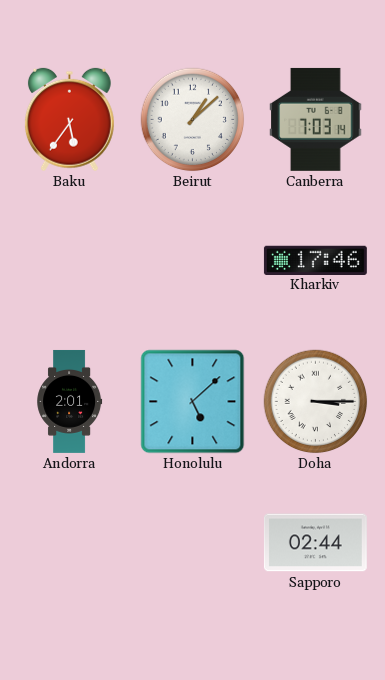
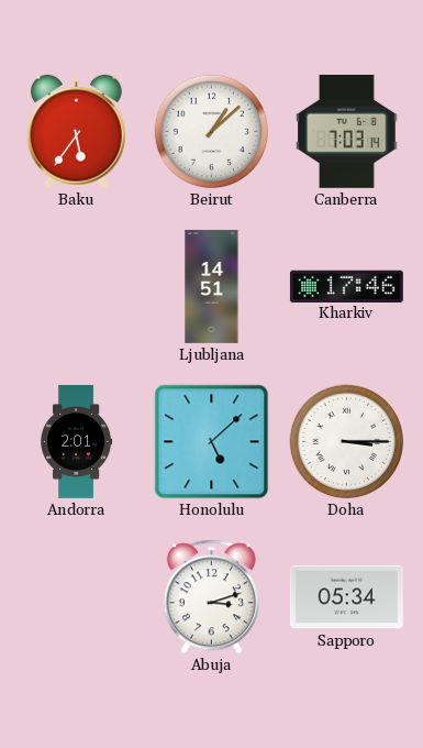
Ljubljana: none -> 14:51 (212, 286)
Abuja: none -> 3:12 (211, 597)
Sapporo: 02:44 -> 05:34 (346, 597)
